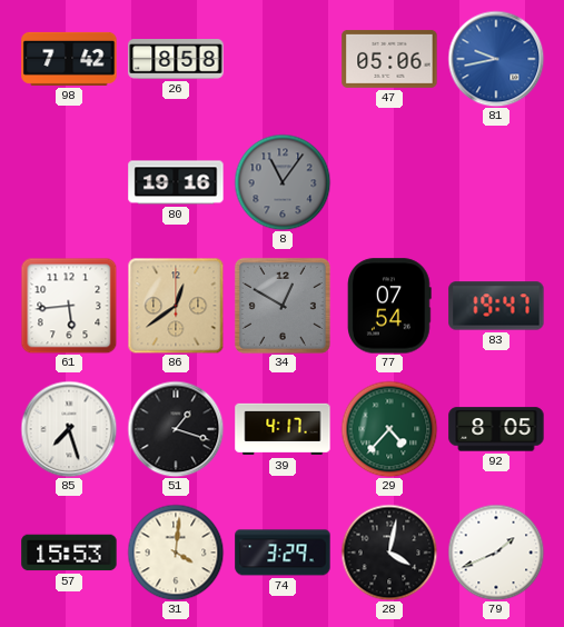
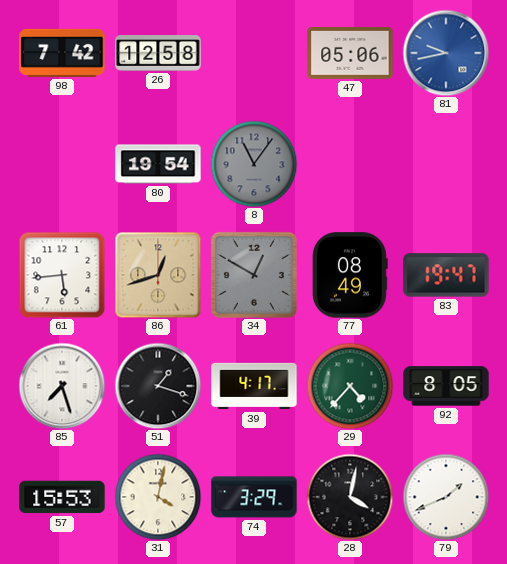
26: 8:58 -> 12:58 (158, 54)
80: 19:16 -> 19:54 (158, 164)
86: 12:39 -> 12:42 (158, 275)
77: 07:54 -> 08:49 (351, 275)
31: 4:01 -> 4:02 (158, 497)
